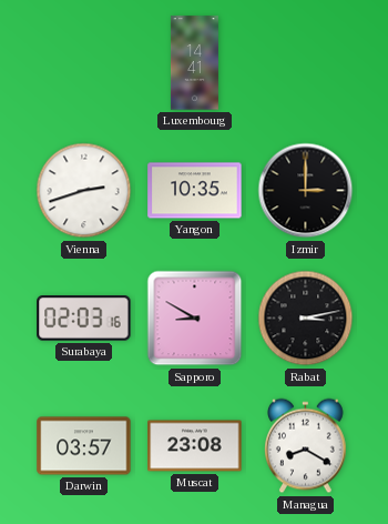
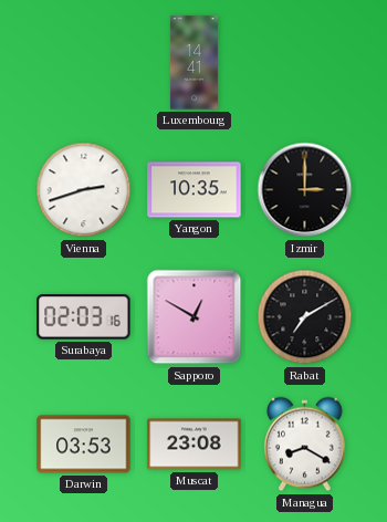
Sapporo: 8:50 -> 12:50 (195, 317)
Rabat: 3:13 -> 7:10 (305, 317)
Darwin: 03:57 -> 03:53 (84, 445)
